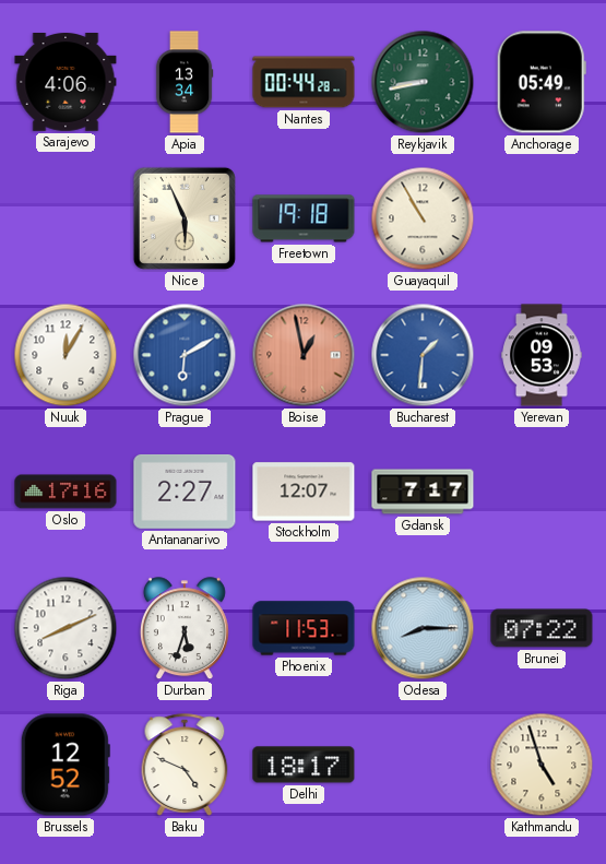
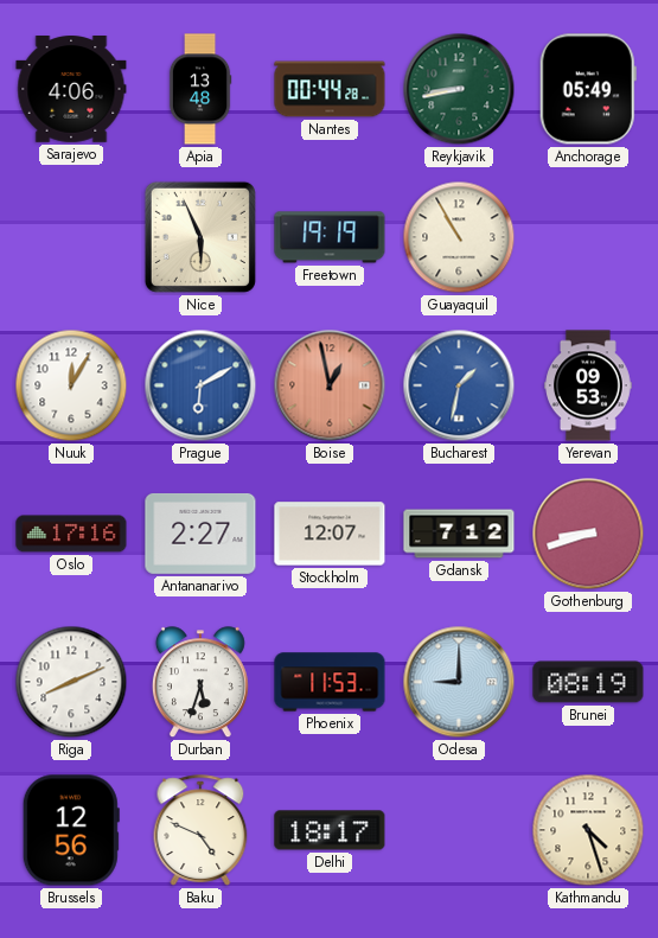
Apia: 13:34 -> 13:48 (200, 89)
Freetown: 19:18 -> 19:19 (330, 237)
Bucharest: 1:31 -> 1:32 (459, 385)
Gdansk: 7:17 -> 7:12 (459, 534)
Gothenburg: none -> 8:42 (588, 534)
Odesa: 8:15 -> 9:00 (459, 682)
Brunei: 07:22 -> 08:19 (588, 682)
Brussels: 12:52 -> 12:56 (71, 830)
Kathmandu: 4:57 -> 4:27 (588, 830)
